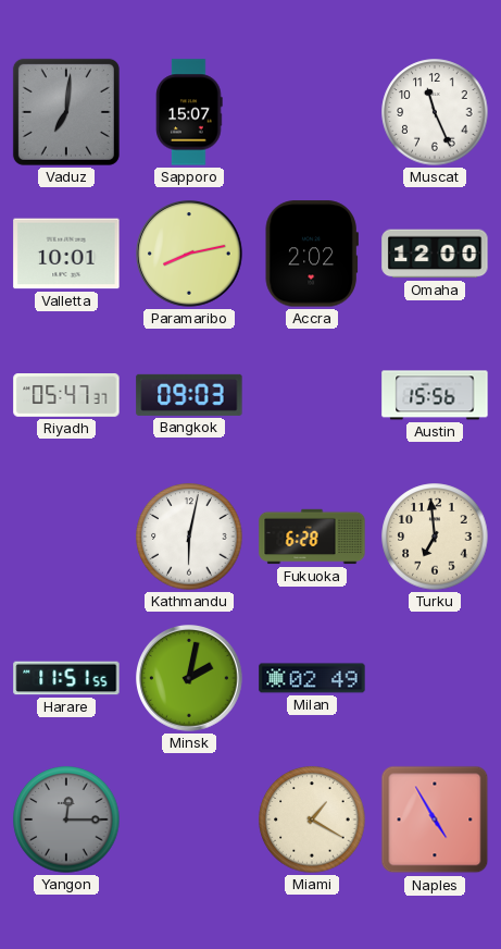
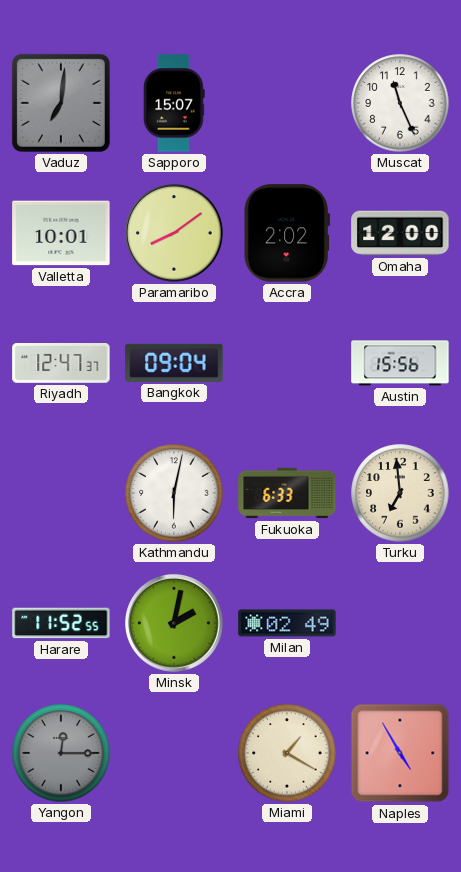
Paramaribo: 8:13 -> 8:09 (175, 234)
Riyadh: 05:47 -> 12:47 (61, 363)
Bangkok: 09:03 -> 09:04 (174, 363)
Fukuoka: 6:28 -> 6:33 (287, 493)
Harare: 11:51 -> 11:52 (61, 623)
